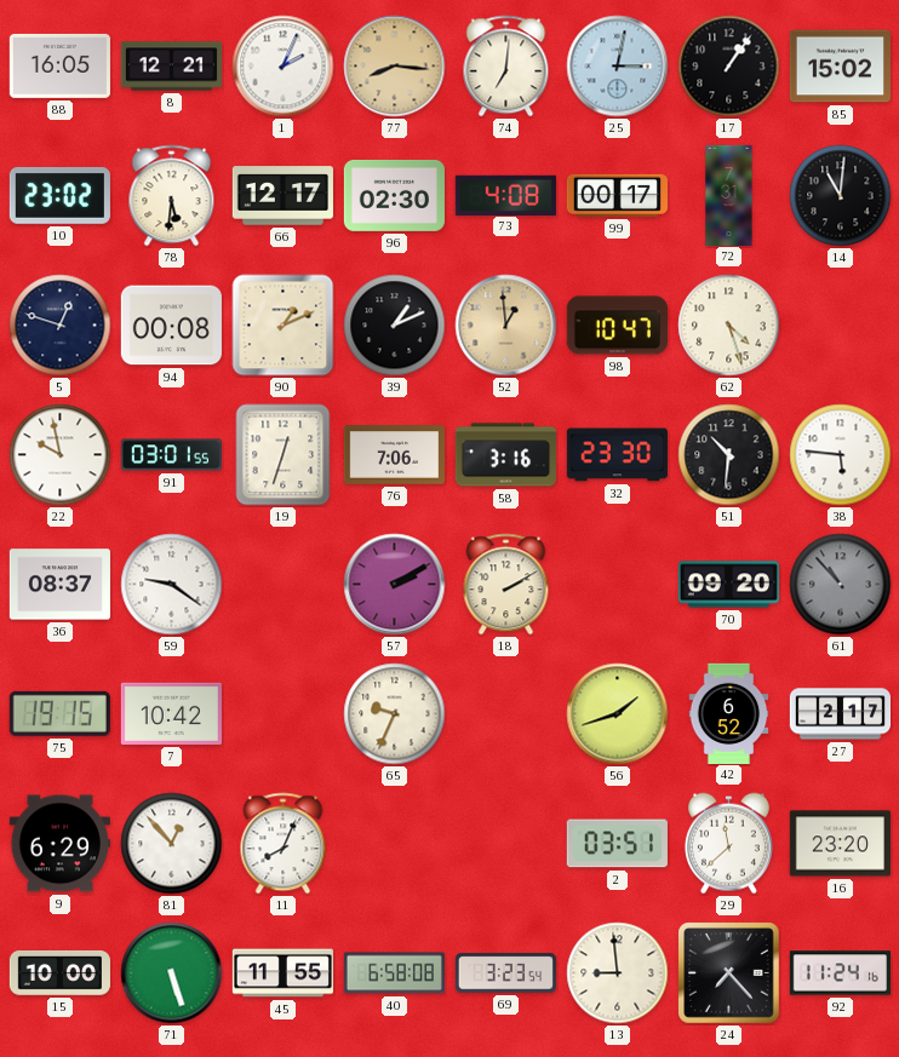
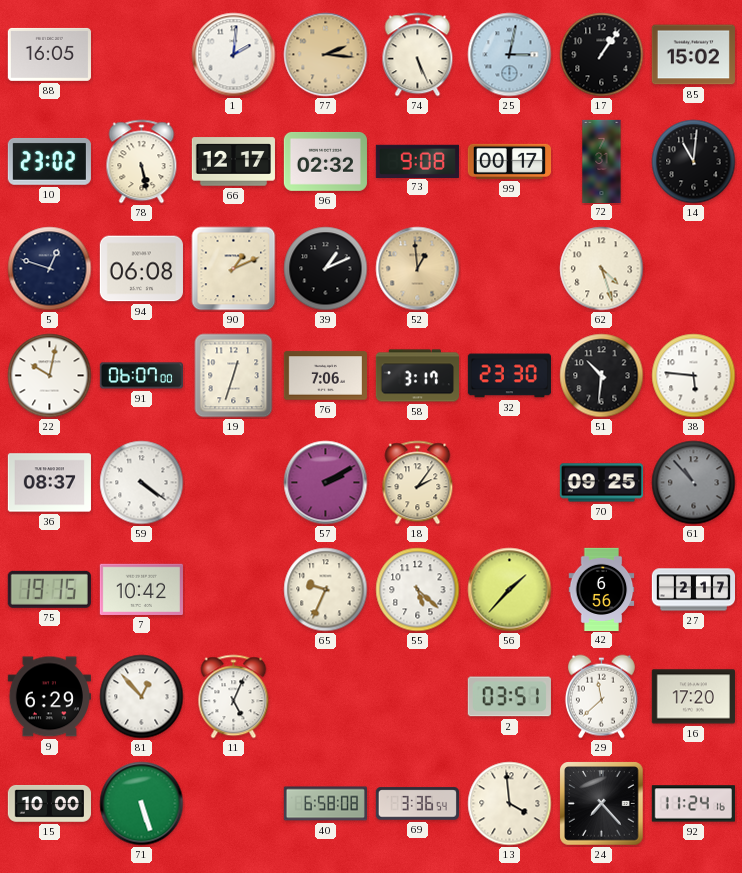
8: 12:21 -> none (171, 67)
1: 2:04 -> 2:01 (234, 55)
77: 8:16 -> 2:16 (326, 55)
74: 7:01 -> 5:26 (418, 55)
78: 5:31 -> 5:28 (142, 162)
96: 02:30 -> 02:32 (325, 161)
73: 4:08 -> 9:08 (417, 161)
94: 00:08 -> 06:08 (141, 269)
98: 10:47 -> none (617, 326)
22: 9:58 -> 10:02 (50, 376)
91: 03:01 -> 06:07 (141, 376)
58: 3:16 -> 3:17 (417, 376)
59: 9:21 -> 4:21 (142, 483)
18: 2:10 -> 2:06 (418, 483)
70: 09:20 -> 09:25 (601, 483)
55: none -> 5:22 (418, 590)
56: 1:42 -> 1:37 (510, 590)
42: 6:52 -> 6:56 (602, 589)
11: 8:04 -> 5:04 (234, 697)
16: 23:20 -> 17:20 (693, 697)
45: 11:55 -> none (282, 973)
69: 3:23 -> 3:36 (417, 804)
13: 8:59 -> 3:59 (510, 804)
